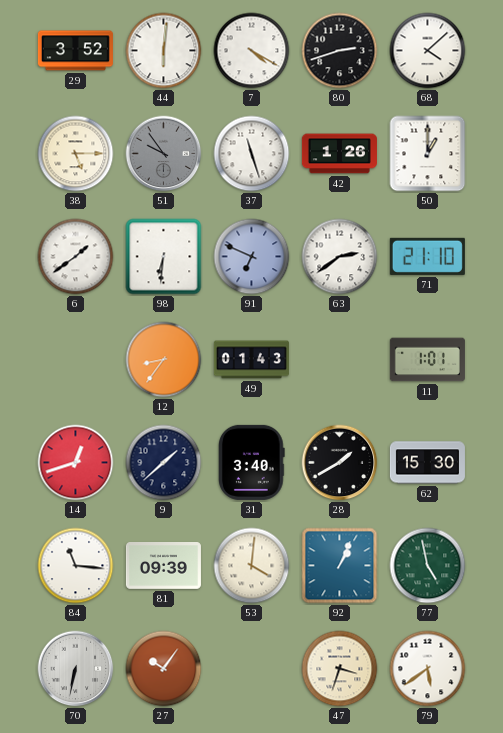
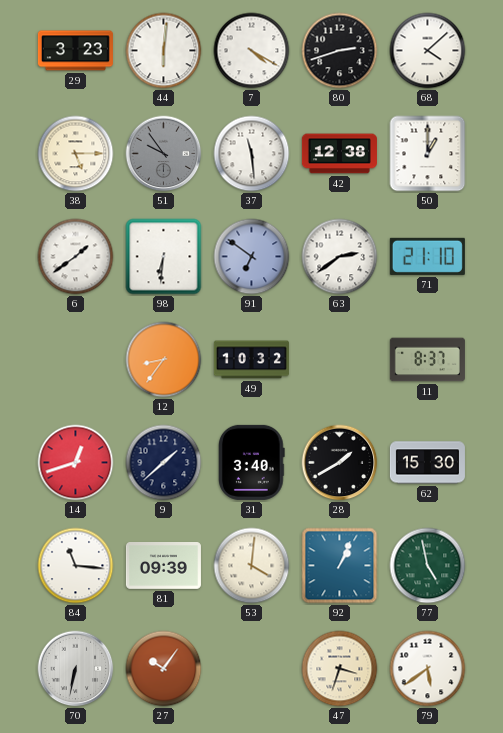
29: 3:52 -> 3:23 (75, 51)
37: 11:27 -> 11:29 (252, 154)
42: 1:26 -> 12:38 (339, 154)
91: 6:49 -> 6:51 (252, 257)
49: 01:43 -> 10:32 (251, 360)
11: 1:01 -> 8:37 (427, 360)
